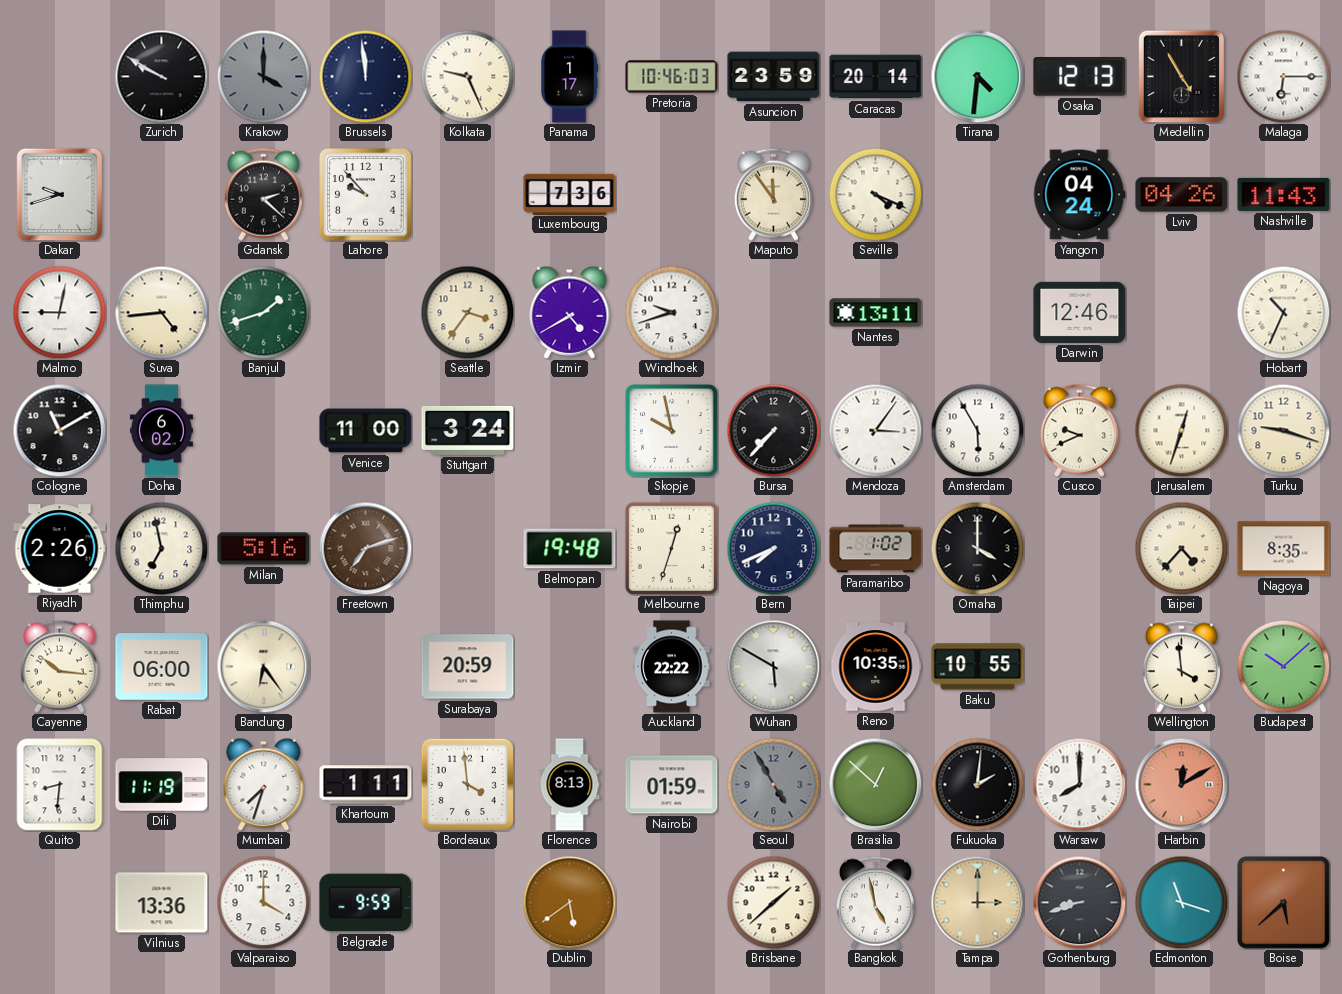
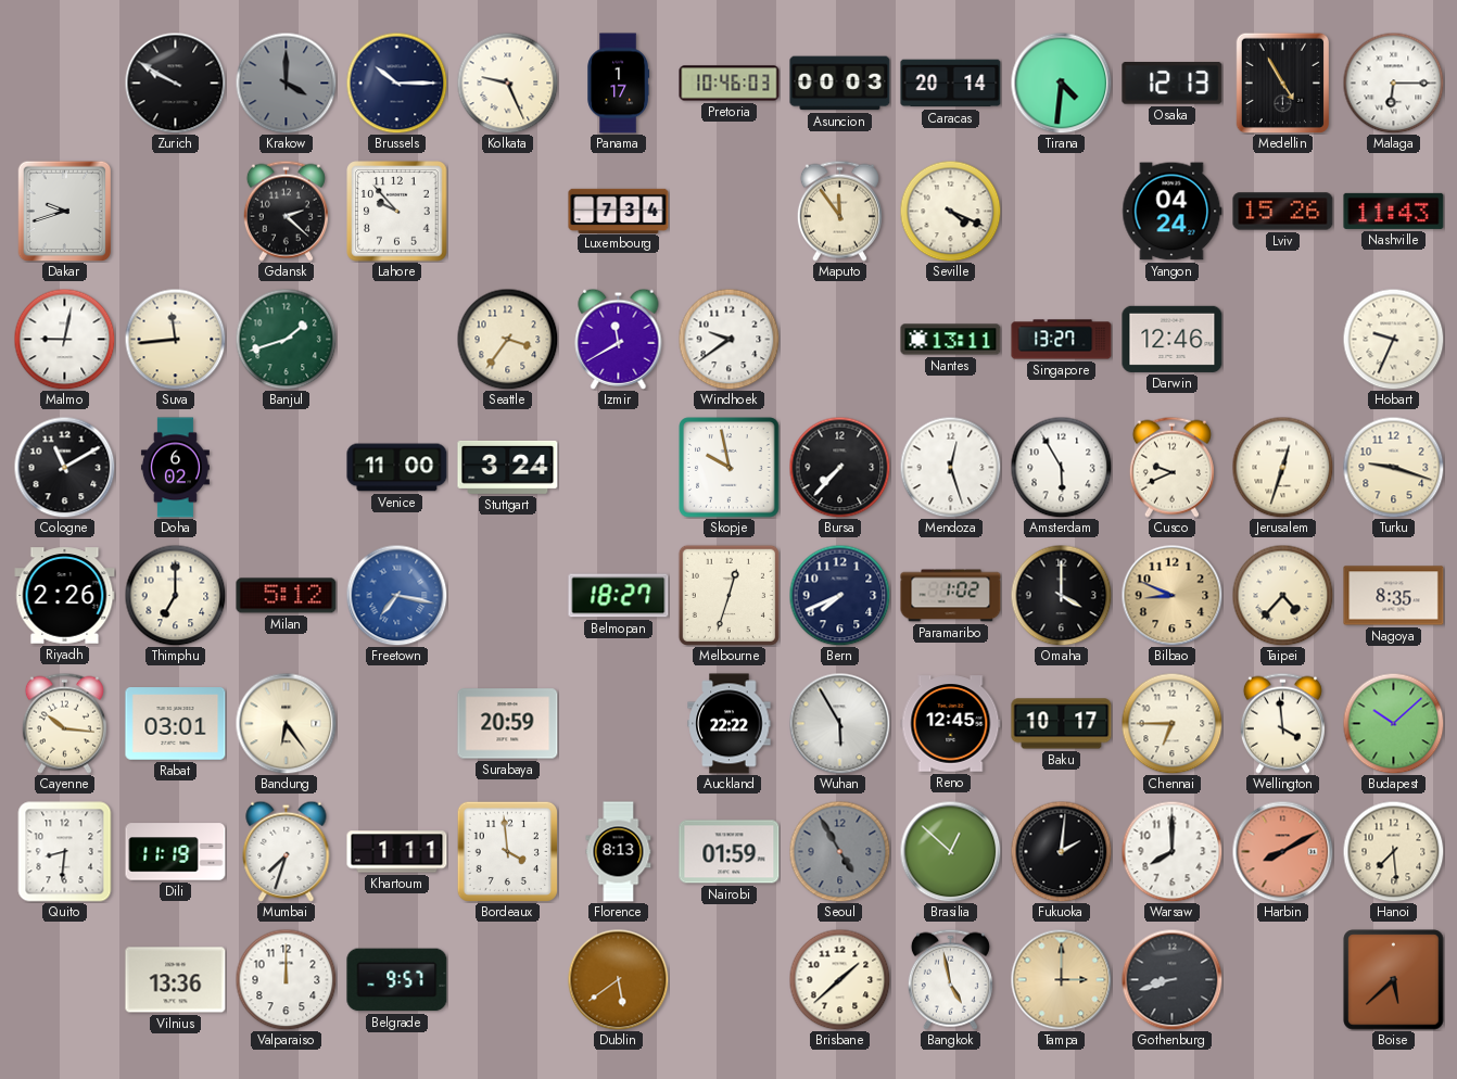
Brussels: 11:59 -> 10:15 (396, 82)
Asuncion: 23:59 -> 00:03 (840, 84)
Luxembourg: 7:36 -> 7:34 (619, 211)
Lviv: 04:26 -> 15:26 (1283, 212)
Suva: 4:44 -> 11:44 (175, 339)
Izmir: 4:40 -> 11:40 (619, 339)
Windhoek: 9:42 -> 9:39 (728, 339)
Singapore: none -> 13:27 (1062, 340)
Hobart: 10:34 -> 9:34 (1393, 339)
Mendoza: 3:06 -> 12:27 (950, 467)
Thimphu: 6:58 -> 7:00 (175, 595)
Milan: 5:16 -> 5:12 (287, 596)
Freetown: 7:12 -> 7:17 (396, 595)
Freetown dial: brown -> blue (396, 595)
Belmopan: 19:48 -> 18:27 (619, 596)
Bilbao: none -> 8:49 (1171, 595)
Rabat: 06:00 -> 03:01 (176, 724)
Wuhan: 5:50 -> 5:55 (839, 723)
Reno: 10:35 -> 12:45 (951, 724)
Baku: 10:55 -> 10:17 (1062, 724)
Chennai: none -> 6:45 (1171, 723)
Harbin: 12:10 -> 8:10 (1282, 851)
Hanoi: none -> 7:29 (1393, 851)
Valparaiso: 4:00 -> 12:00 (286, 979)
Belgrade: 9:59 -> 9:57 (397, 980)
Edmonton: 11:18 -> none (1181, 902)
